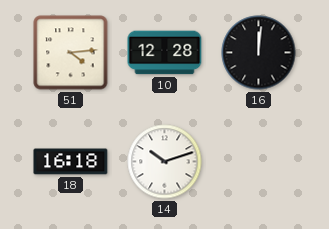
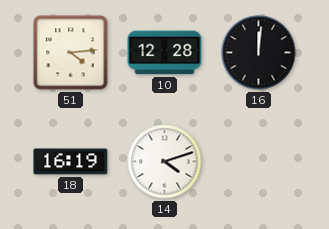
18: 16:18 -> 16:19 (71, 162)
14: 10:12 -> 4:12 (165, 162)
